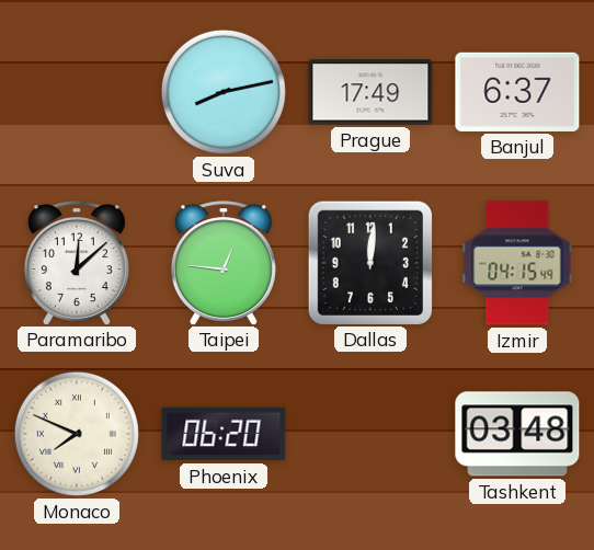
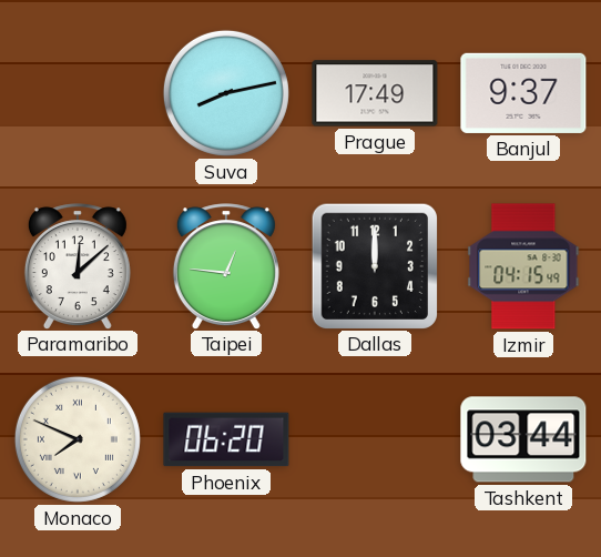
Banjul: 6:37 -> 9:37 (523, 93)
Dallas: 12:01 -> 12:00 (374, 265)
Tashkent: 03:48 -> 03:44 (523, 439)
